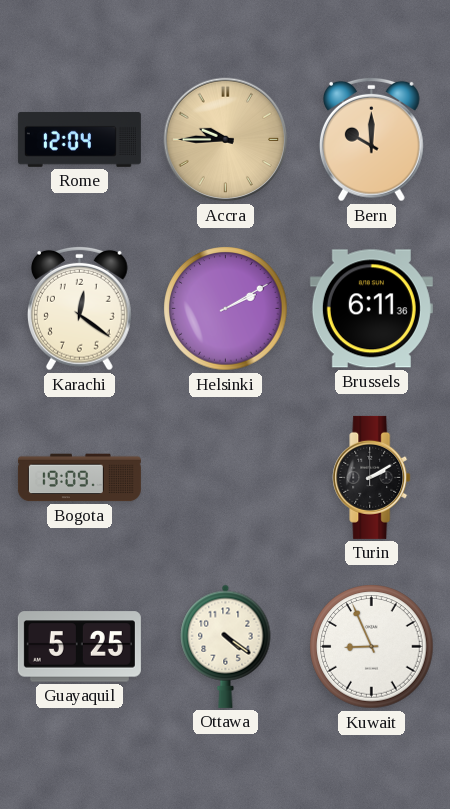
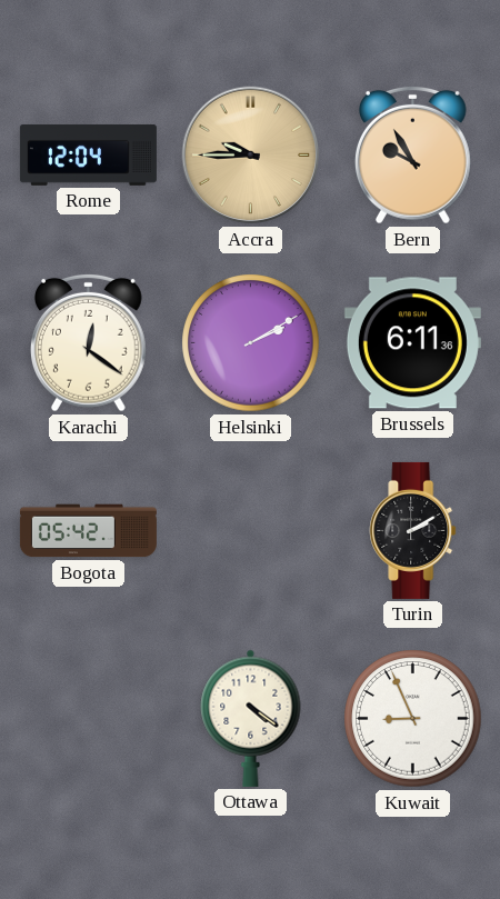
Bern: 10:00 -> 9:55 (412, 154)
Bogota: 19:09 -> 05:42 (88, 531)
Guayaquil: 5:25 -> none (79, 647)
